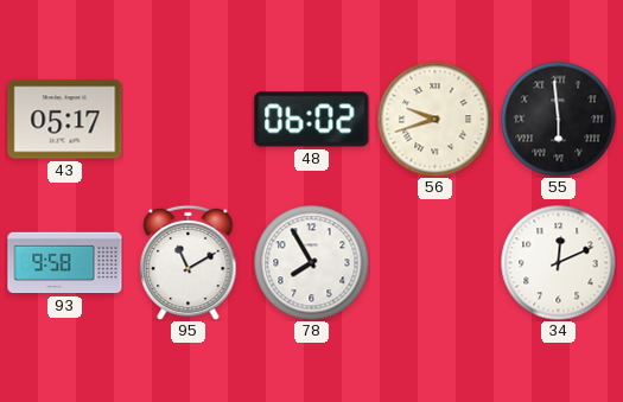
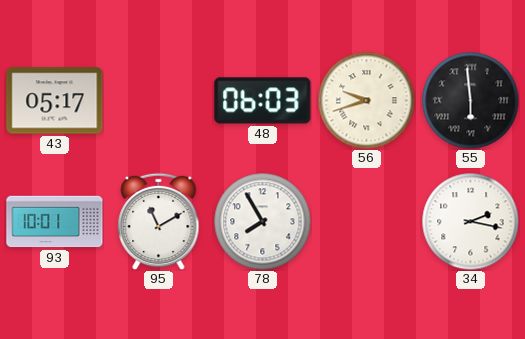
48: 06:02 -> 06:03 (263, 101)
93: 9:58 -> 10:01 (55, 222)
34: 12:11 -> 2:17 (470, 221)
